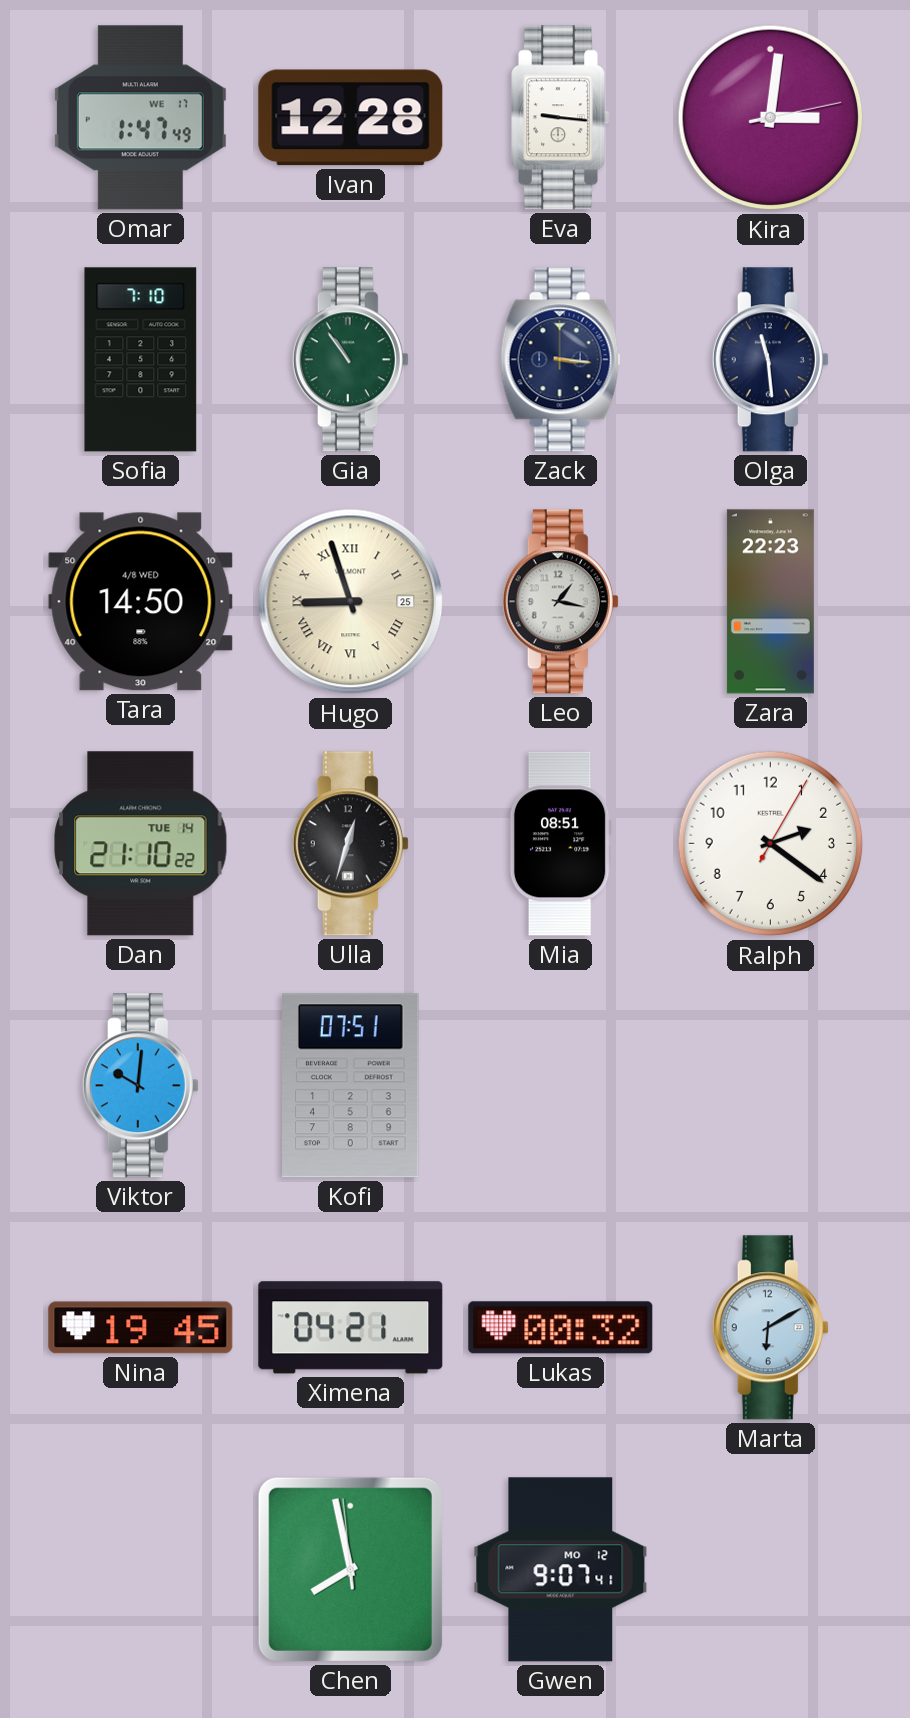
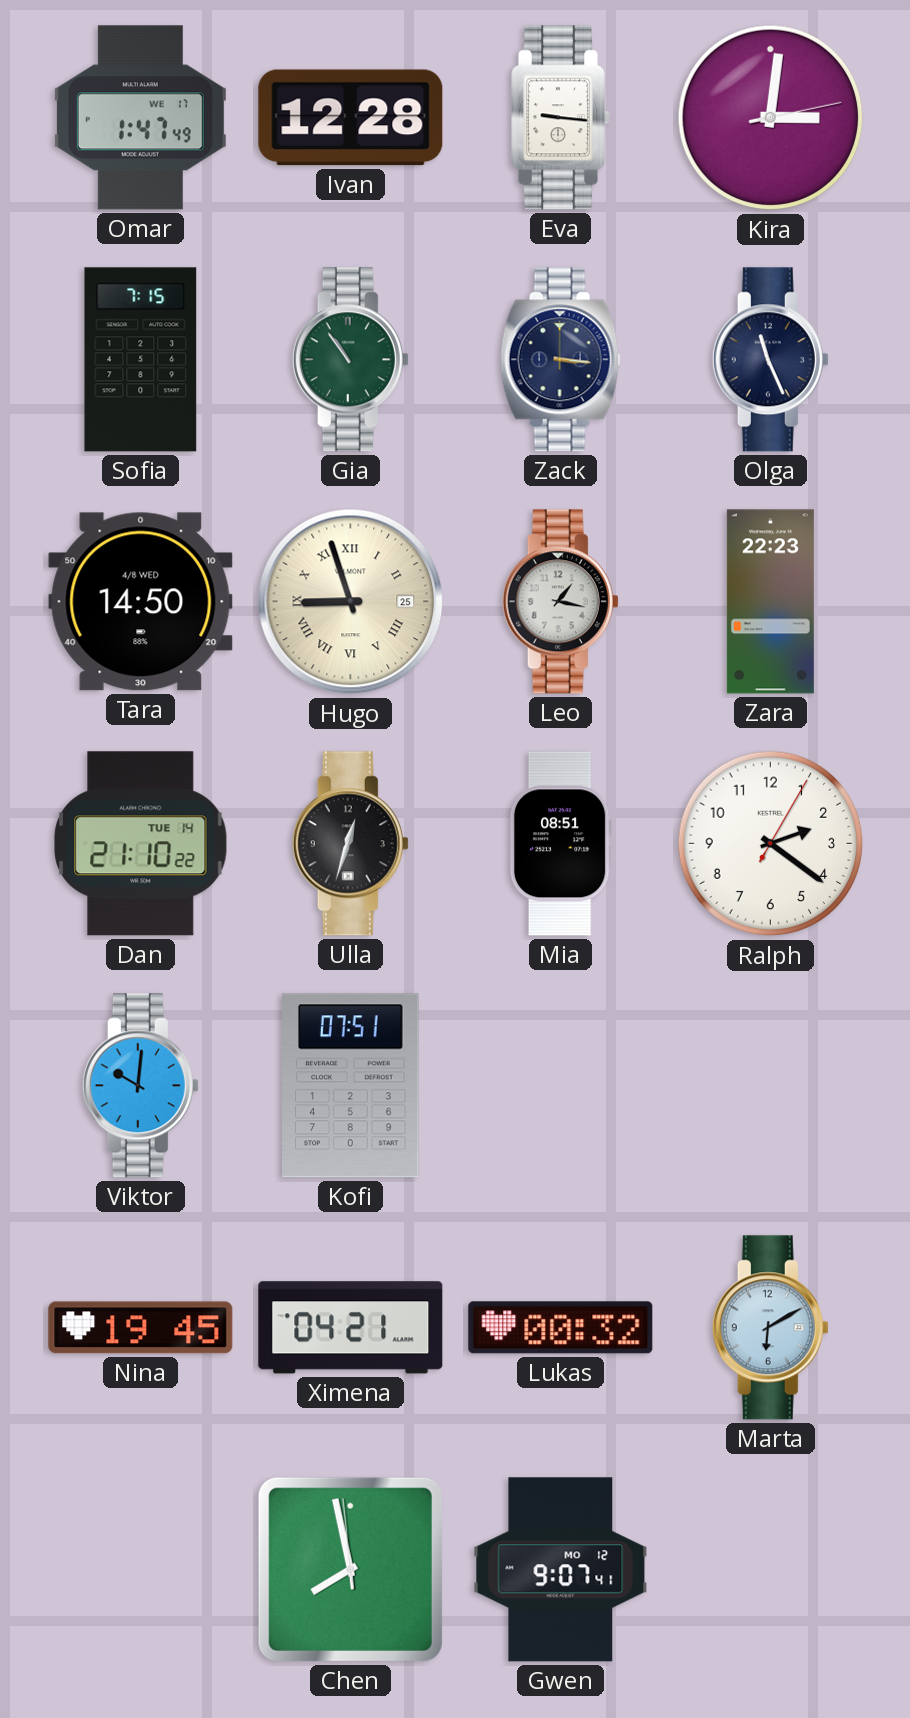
Sofia: 7:10 -> 7:15 (141, 360)
Olga: 11:29 -> 11:26 (770, 360)
